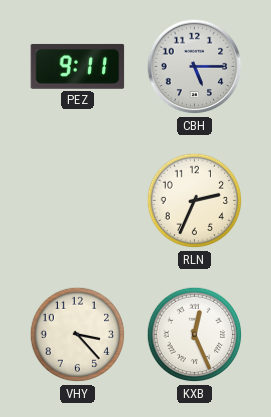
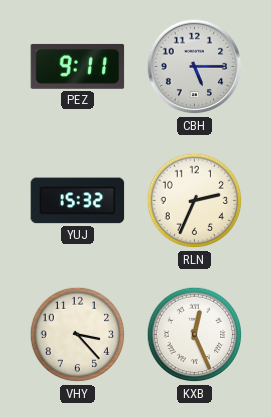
YUJ: none -> 15:32 (78, 201)
